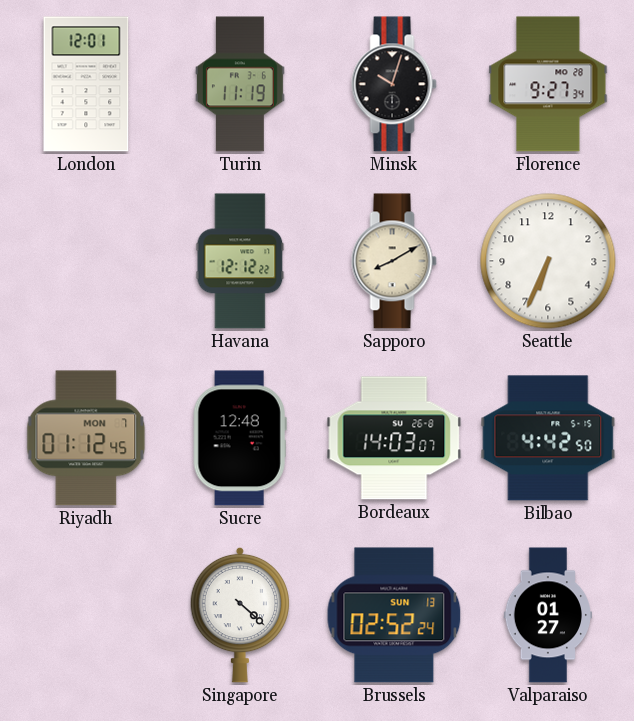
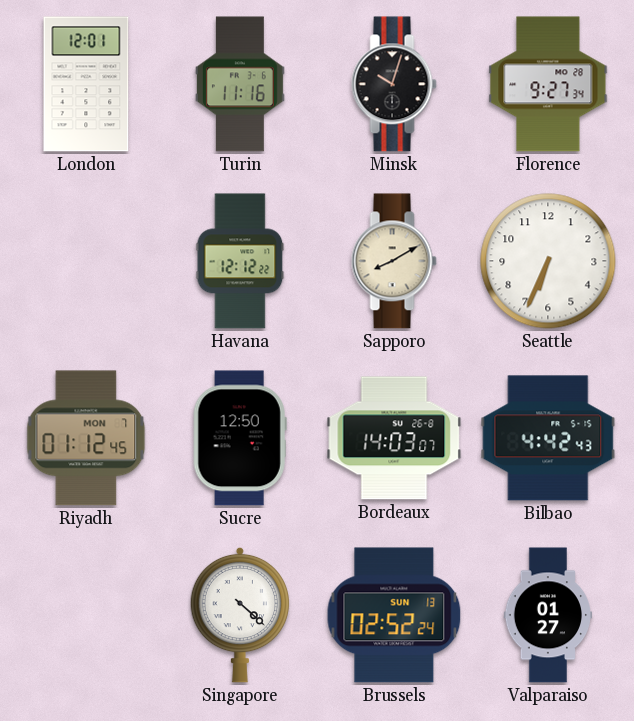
Turin: 11:19 -> 11:16 (240, 84)
Sucre: 12:48 -> 12:50 (240, 438)
Bilbao: 4:42:50 -> 4:42:43 (548, 438)
